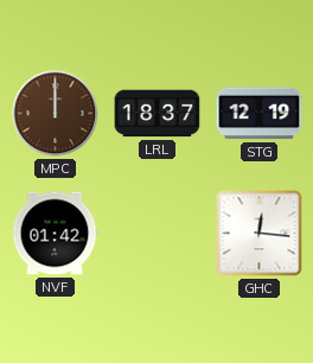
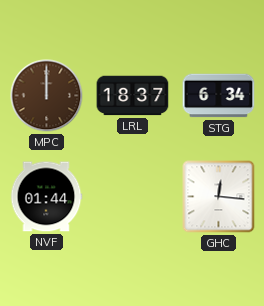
STG: 12:19 -> 6:34 (219, 96)
NVF: 01:42 -> 01:44 (46, 197)
